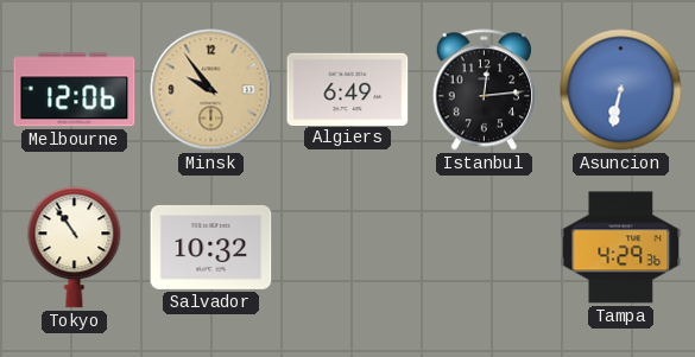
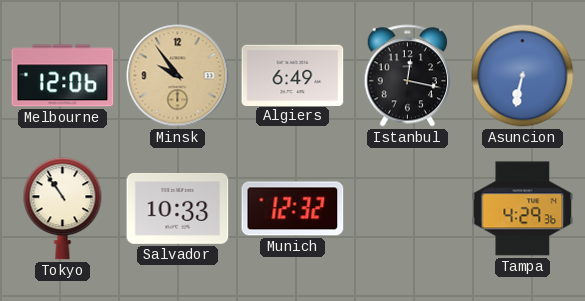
Istanbul: 12:14 -> 12:17 (408, 76)
Salvador: 10:32 -> 10:33 (178, 208)
Munich: none -> 12:32 (293, 209)
